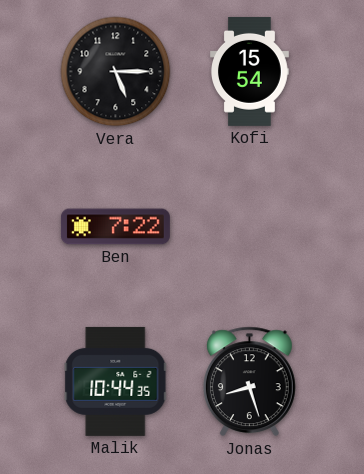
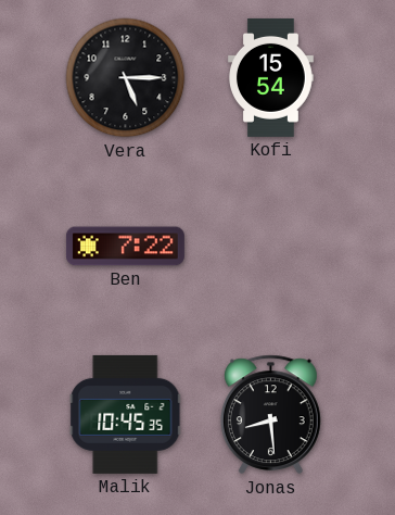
Malik: 10:44 -> 10:45 (126, 414)
Jonas: 8:27 -> 8:29 (270, 415)
